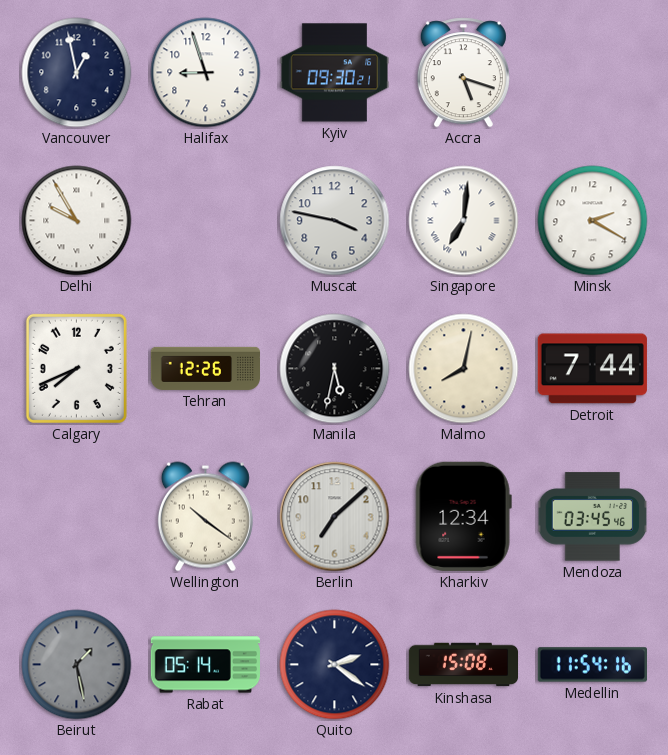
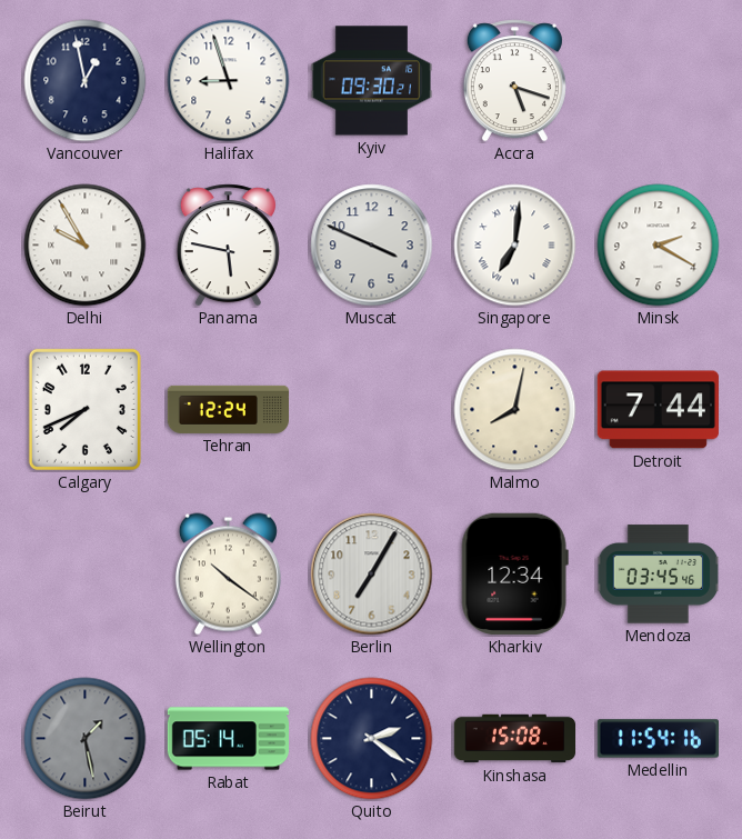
Panama: none -> 5:47 (228, 246)
Muscat: 3:47 -> 3:49 (372, 246)
Tehran: 12:26 -> 12:24 (228, 409)
Manila: 5:32 -> none (335, 369)
Berlin: 7:08 -> 7:05 (372, 575)
